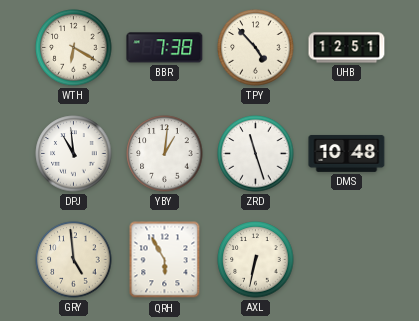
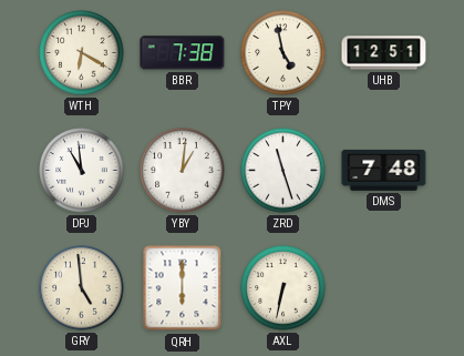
TPY: 4:53 -> 4:58 (283, 53)
DMS: 10:48 -> 7:48 (384, 170)
QRH: 5:55 -> 6:00 (183, 288)
